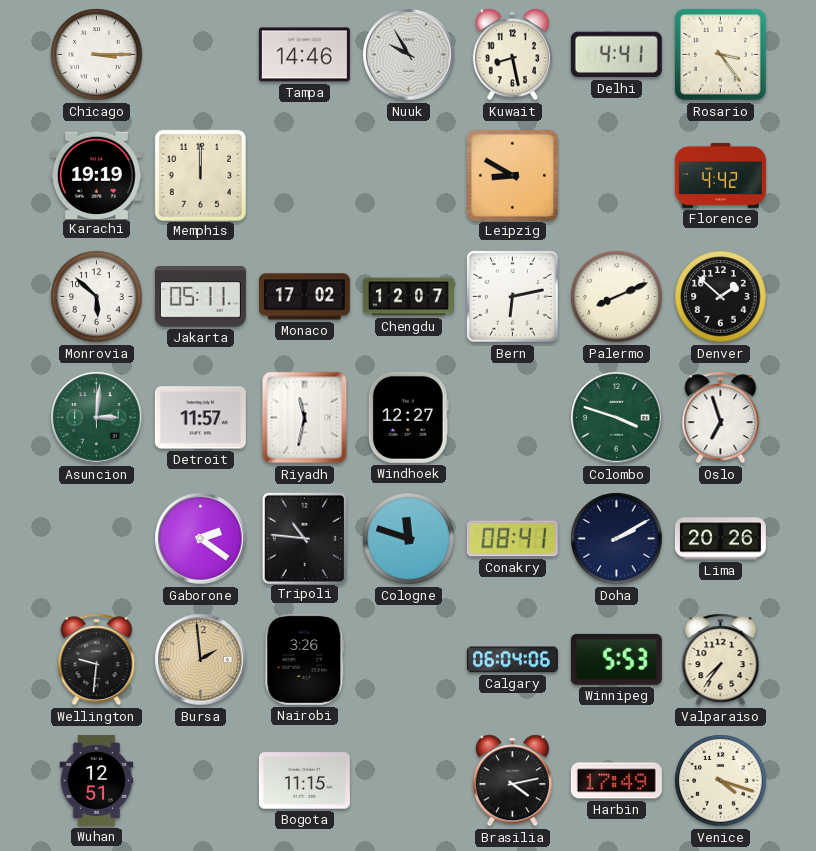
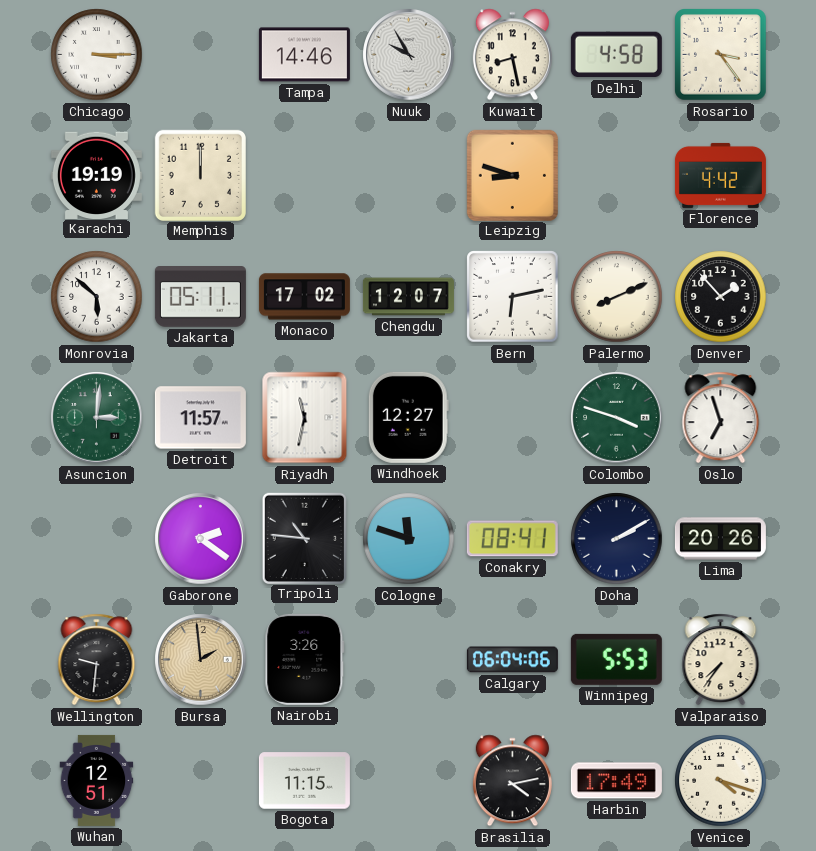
Delhi: 4:41 -> 4:58 (616, 55)
Leipzig: 8:50 -> 8:48 (512, 175)
Denver: 1:52 -> 1:53 (721, 297)
